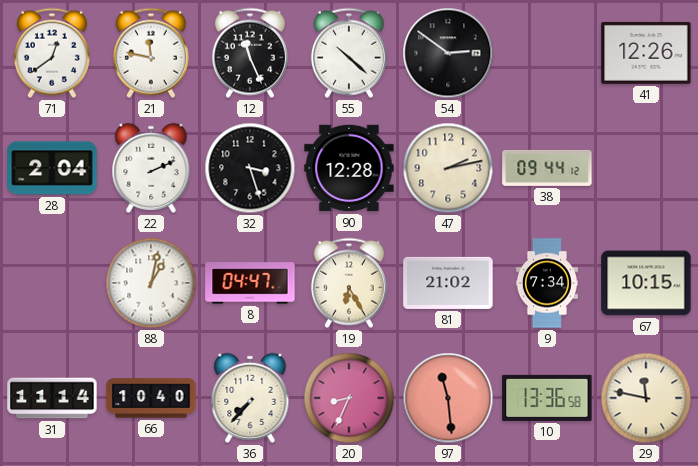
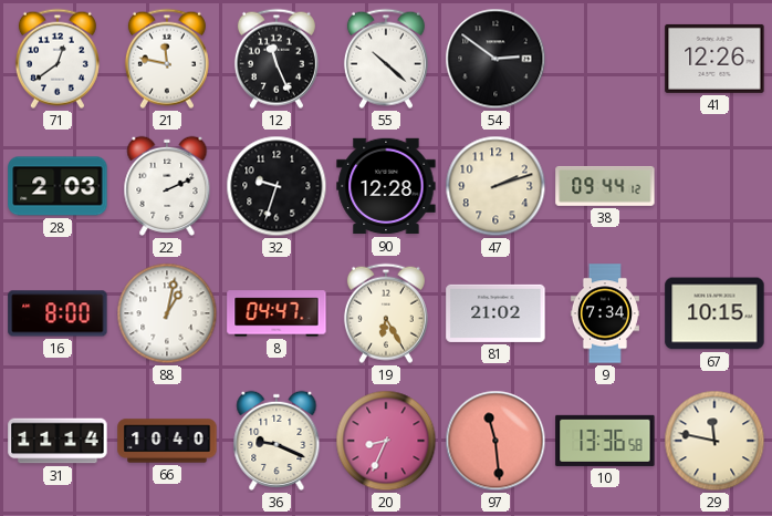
28: 2:04 -> 2:03 (58, 186)
32: 3:27 -> 9:33 (277, 186)
47: 2:13 -> 2:12 (495, 186)
16: none -> 8:00 (58, 313)
36: 7:37 -> 9:19 (277, 441)
